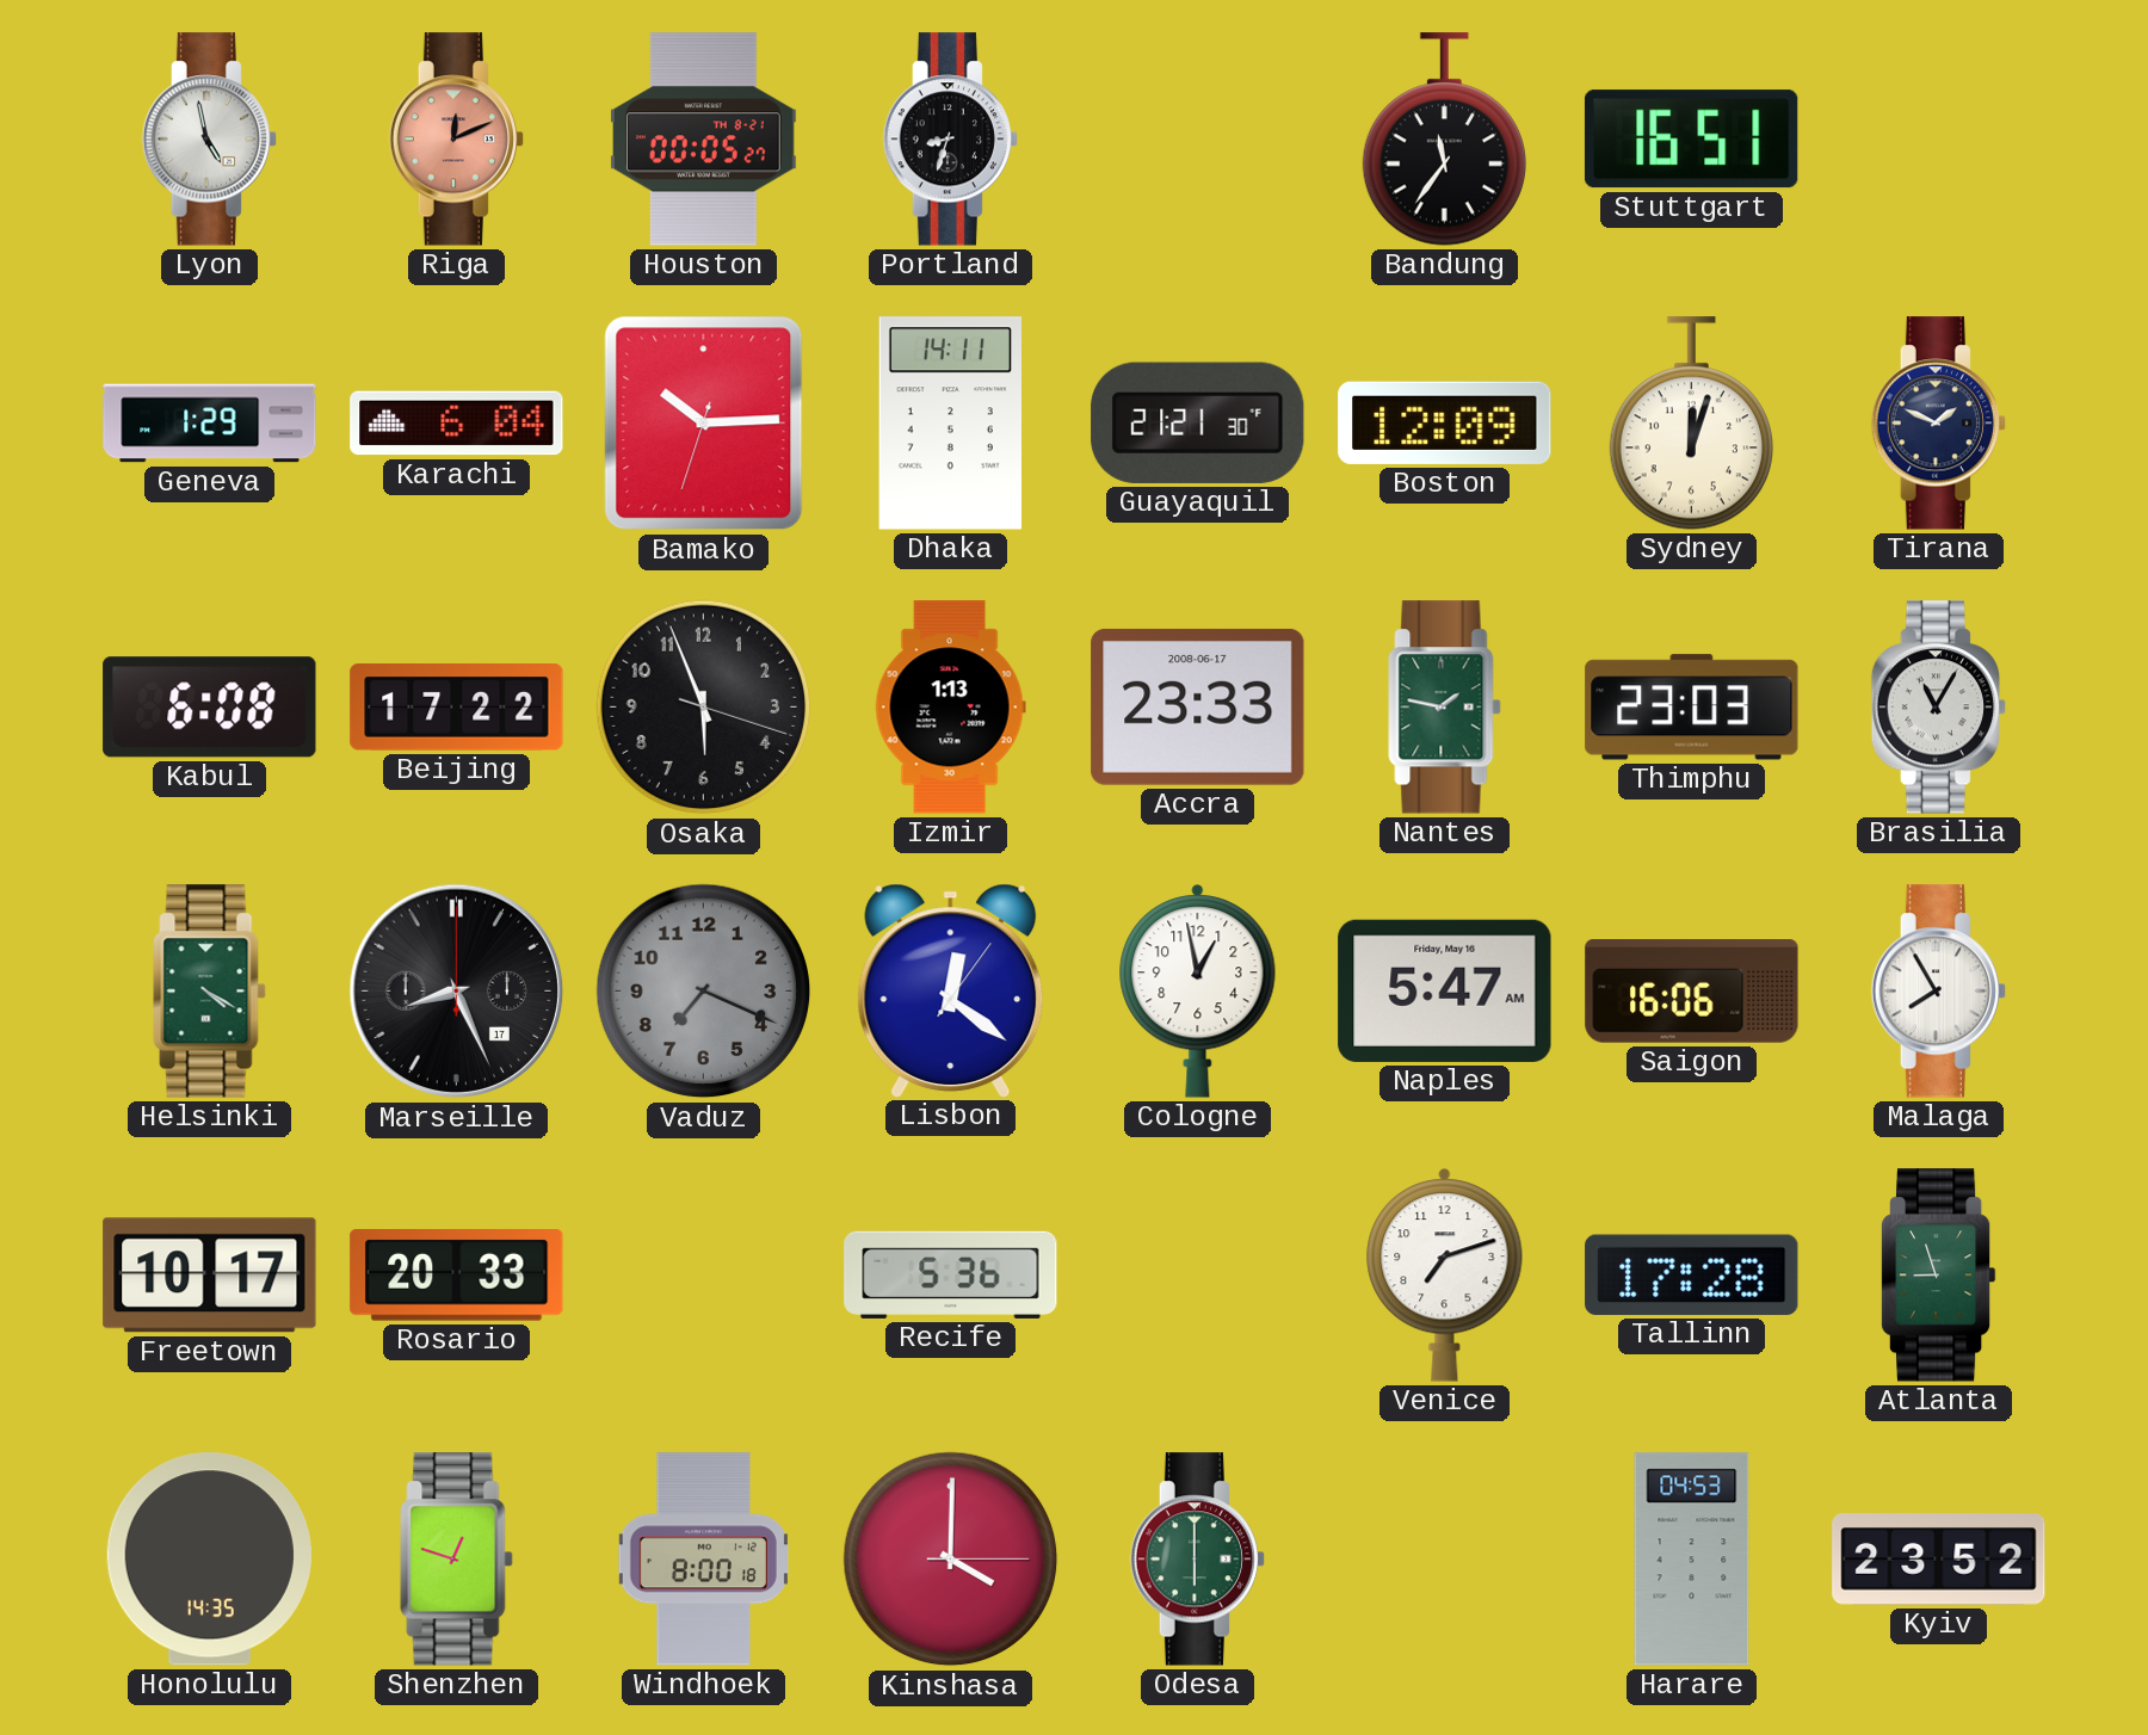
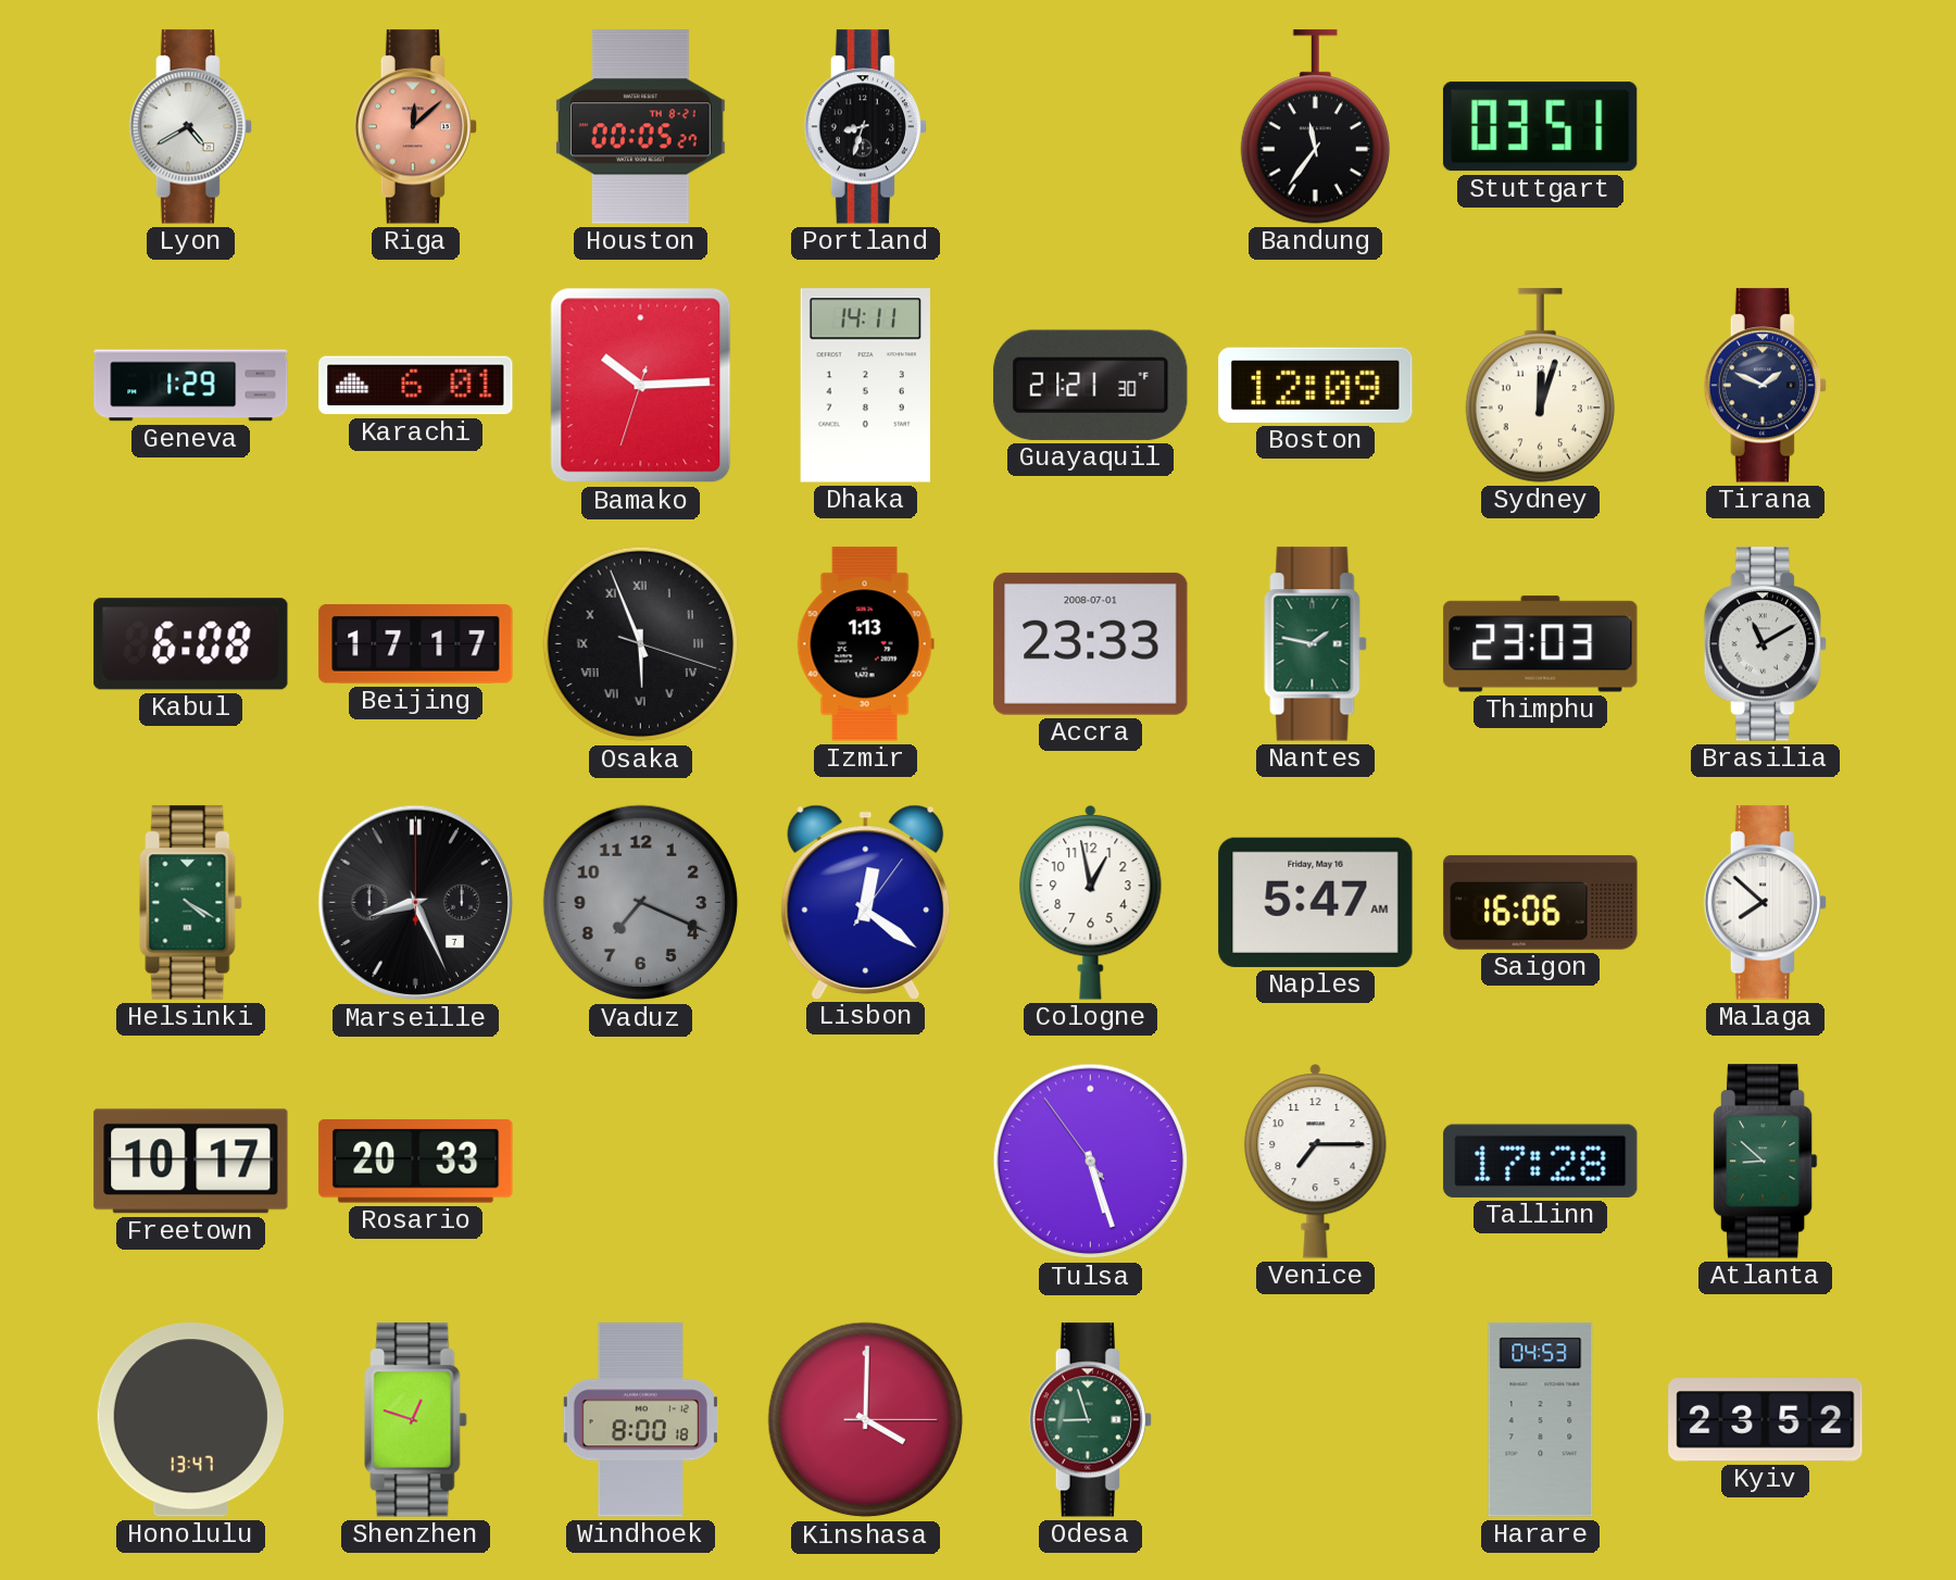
Lyon: 4:58 -> 4:40 (190, 127)
Riga: 12:11 -> 12:08 (415, 127)
Stuttgart: 16:51 -> 03:51 (1540, 127)
Karachi: 6:04 -> 6:01 (416, 386)
Beijing: 17:22 -> 17:17 (416, 644)
Osaka numerals: Arabic -> Roman (641, 644)
Accra date: 2008-06-17 -> 2008-07-01 (1091, 643)
Brasilia: 11:05 -> 11:10 (1765, 644)
Marseille date: 17 -> 7 (416, 903)
Malaga: 7:55 -> 7:52 (1765, 903)
Recife: 5:36 -> none (951, 1274)
Tulsa: none -> 5:26 (1091, 1162)
Venice: 7:12 -> 7:15 (1316, 1162)
Atlanta: 8:57 -> 8:52 (1765, 1162)
Honolulu: 14:35 -> 13:47 (190, 1420)
Odesa: 6:00 -> 8:57 (1090, 1420)
